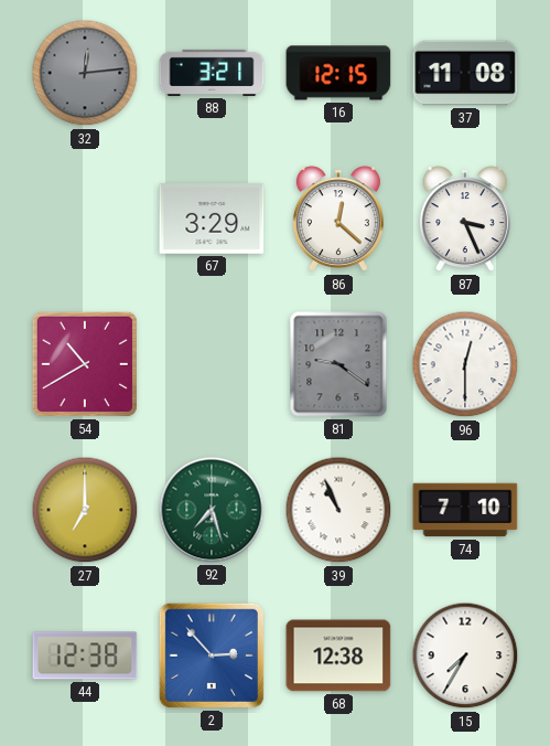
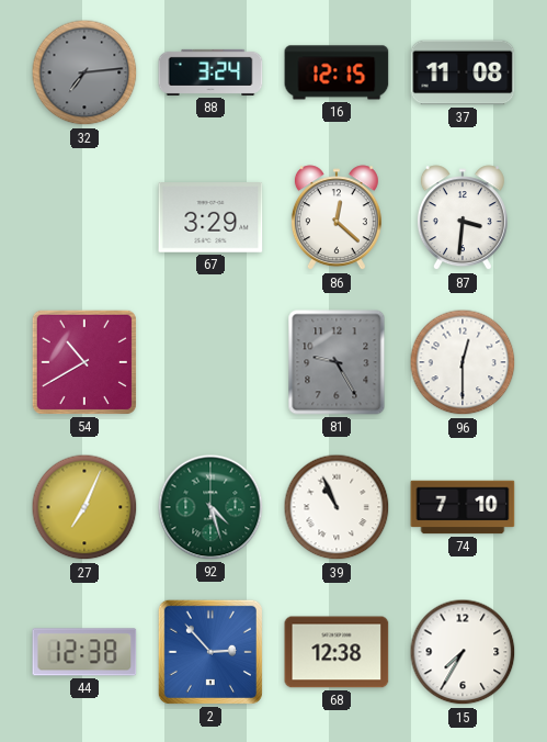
32: 12:14 -> 7:14 (84, 72)
88: 3:21 -> 3:24 (210, 72)
87: 3:26 -> 3:31 (463, 218)
81: 9:21 -> 9:25 (337, 362)
27: 7:00 -> 7:04 (84, 507)
92: 7:27 -> 4:27 (210, 507)
